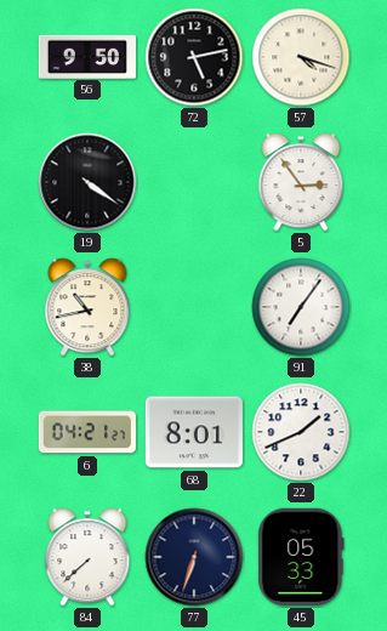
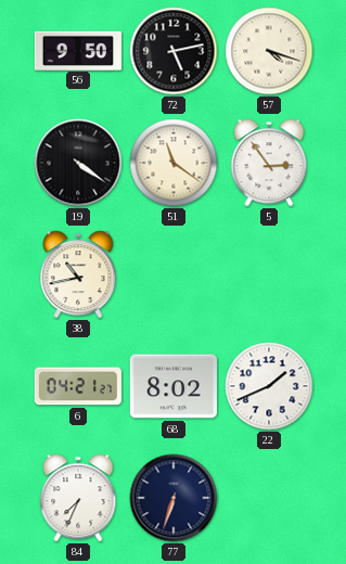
51: none -> 11:21 (174, 163)
91: 7:06 -> none (301, 307)
68: 8:01 -> 8:02 (174, 386)
84: 7:38 -> 7:34 (78, 498)
45: 05:33 -> none (301, 557)
